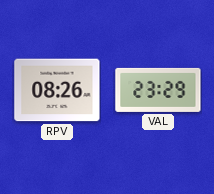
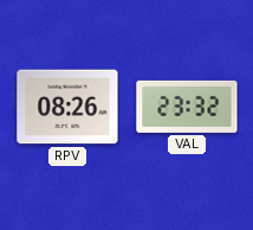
VAL: 23:29 -> 23:32 (187, 107)
